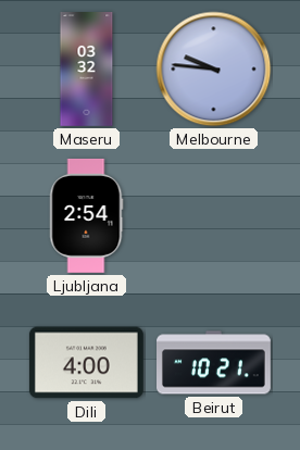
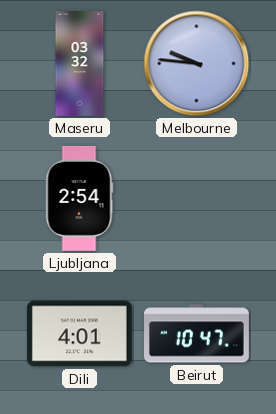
Dili: 4:00 -> 4:01 (79, 334)
Beirut: 10:21 -> 10:47 (197, 334)
